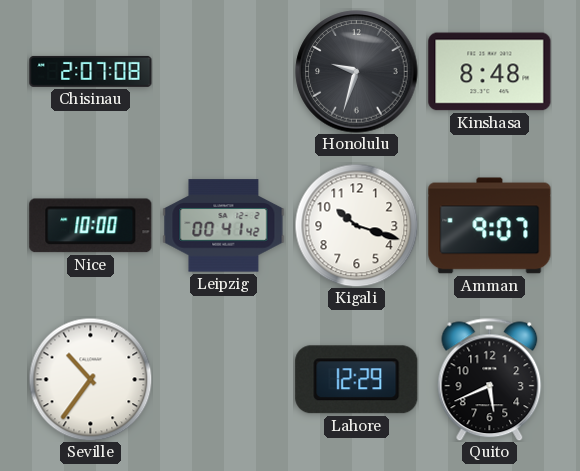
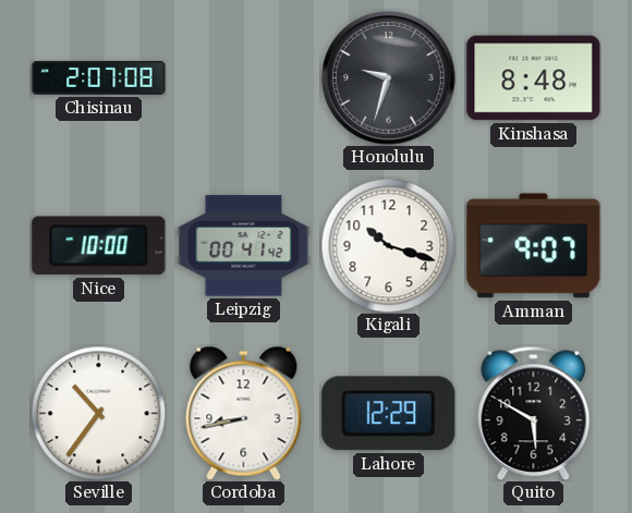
Cordoba: none -> 8:43 (244, 413)
Quito: 5:41 -> 5:50 (534, 413)
